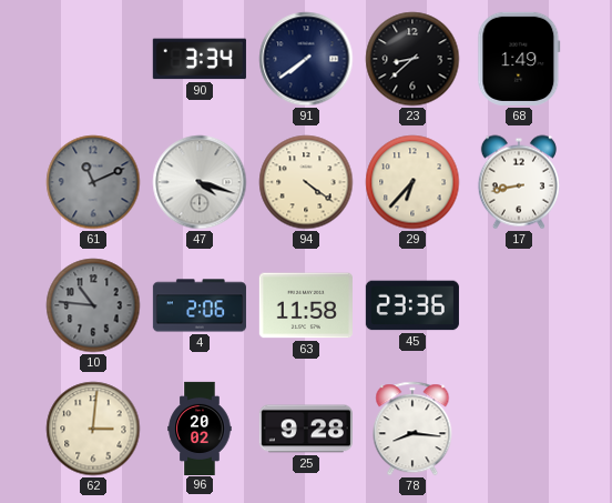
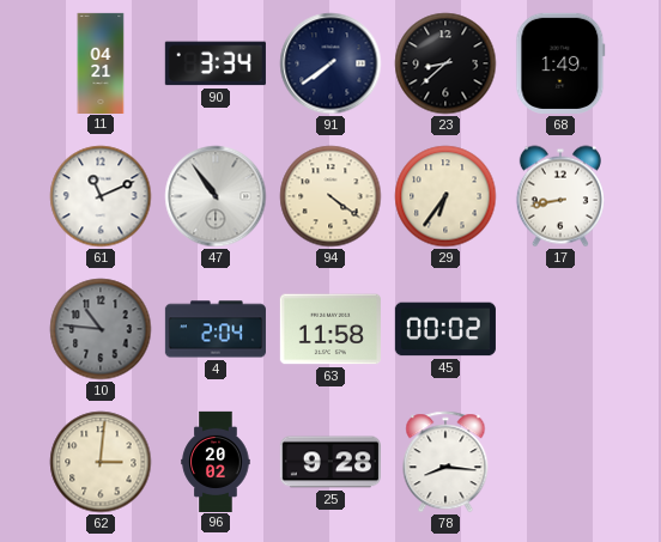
11: none -> 04:21 (101, 62)
61 dial: grey -> white (101, 196)
47: 4:18 -> 10:54 (216, 196)
29: 6:37 -> 6:36 (445, 196)
4: 2:06 -> 2:04 (216, 329)
45: 23:36 -> 00:02 (445, 329)
